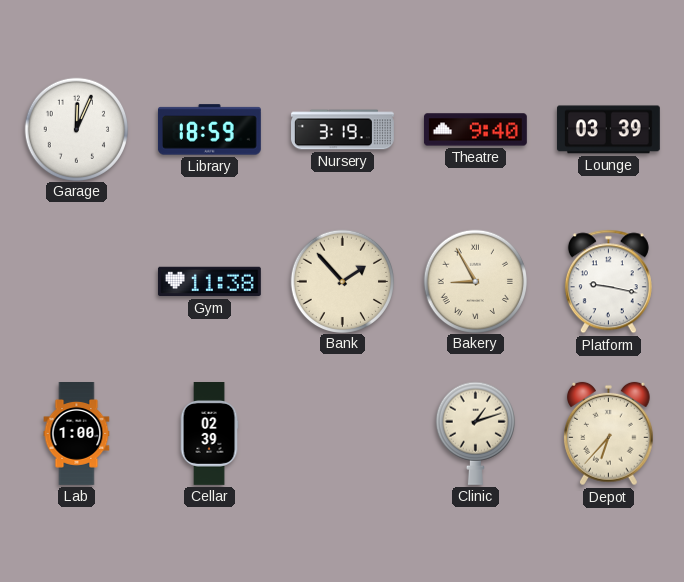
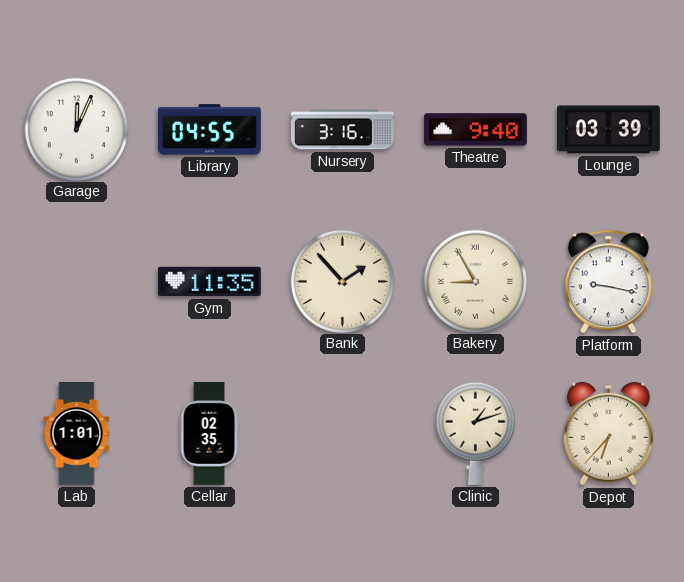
Library: 18:59 -> 04:55 (209, 130)
Nursery: 3:19 -> 3:16 (343, 130)
Gym: 11:38 -> 11:35 (209, 282)
Lab: 1:00 -> 1:01 (77, 434)
Cellar: 02:39 -> 02:35 (209, 434)
